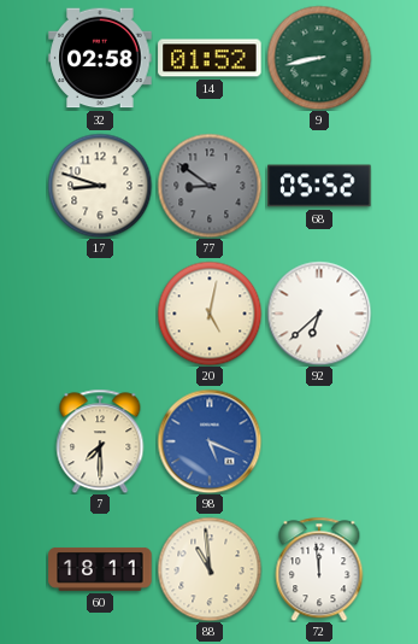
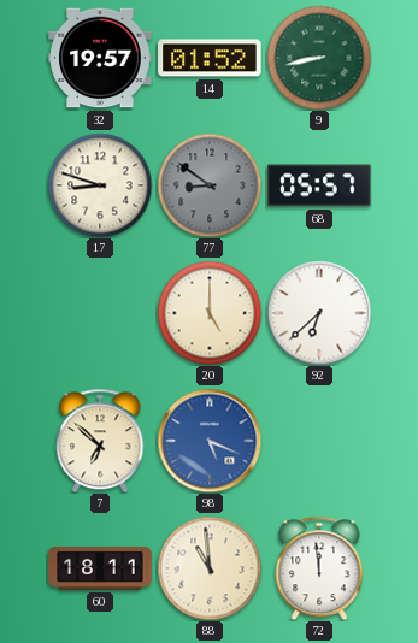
32: 02:58 -> 19:57 (100, 58)
68: 05:52 -> 05:57 (319, 185)
20: 5:02 -> 5:00 (210, 313)
7: 7:30 -> 6:52 (100, 441)
